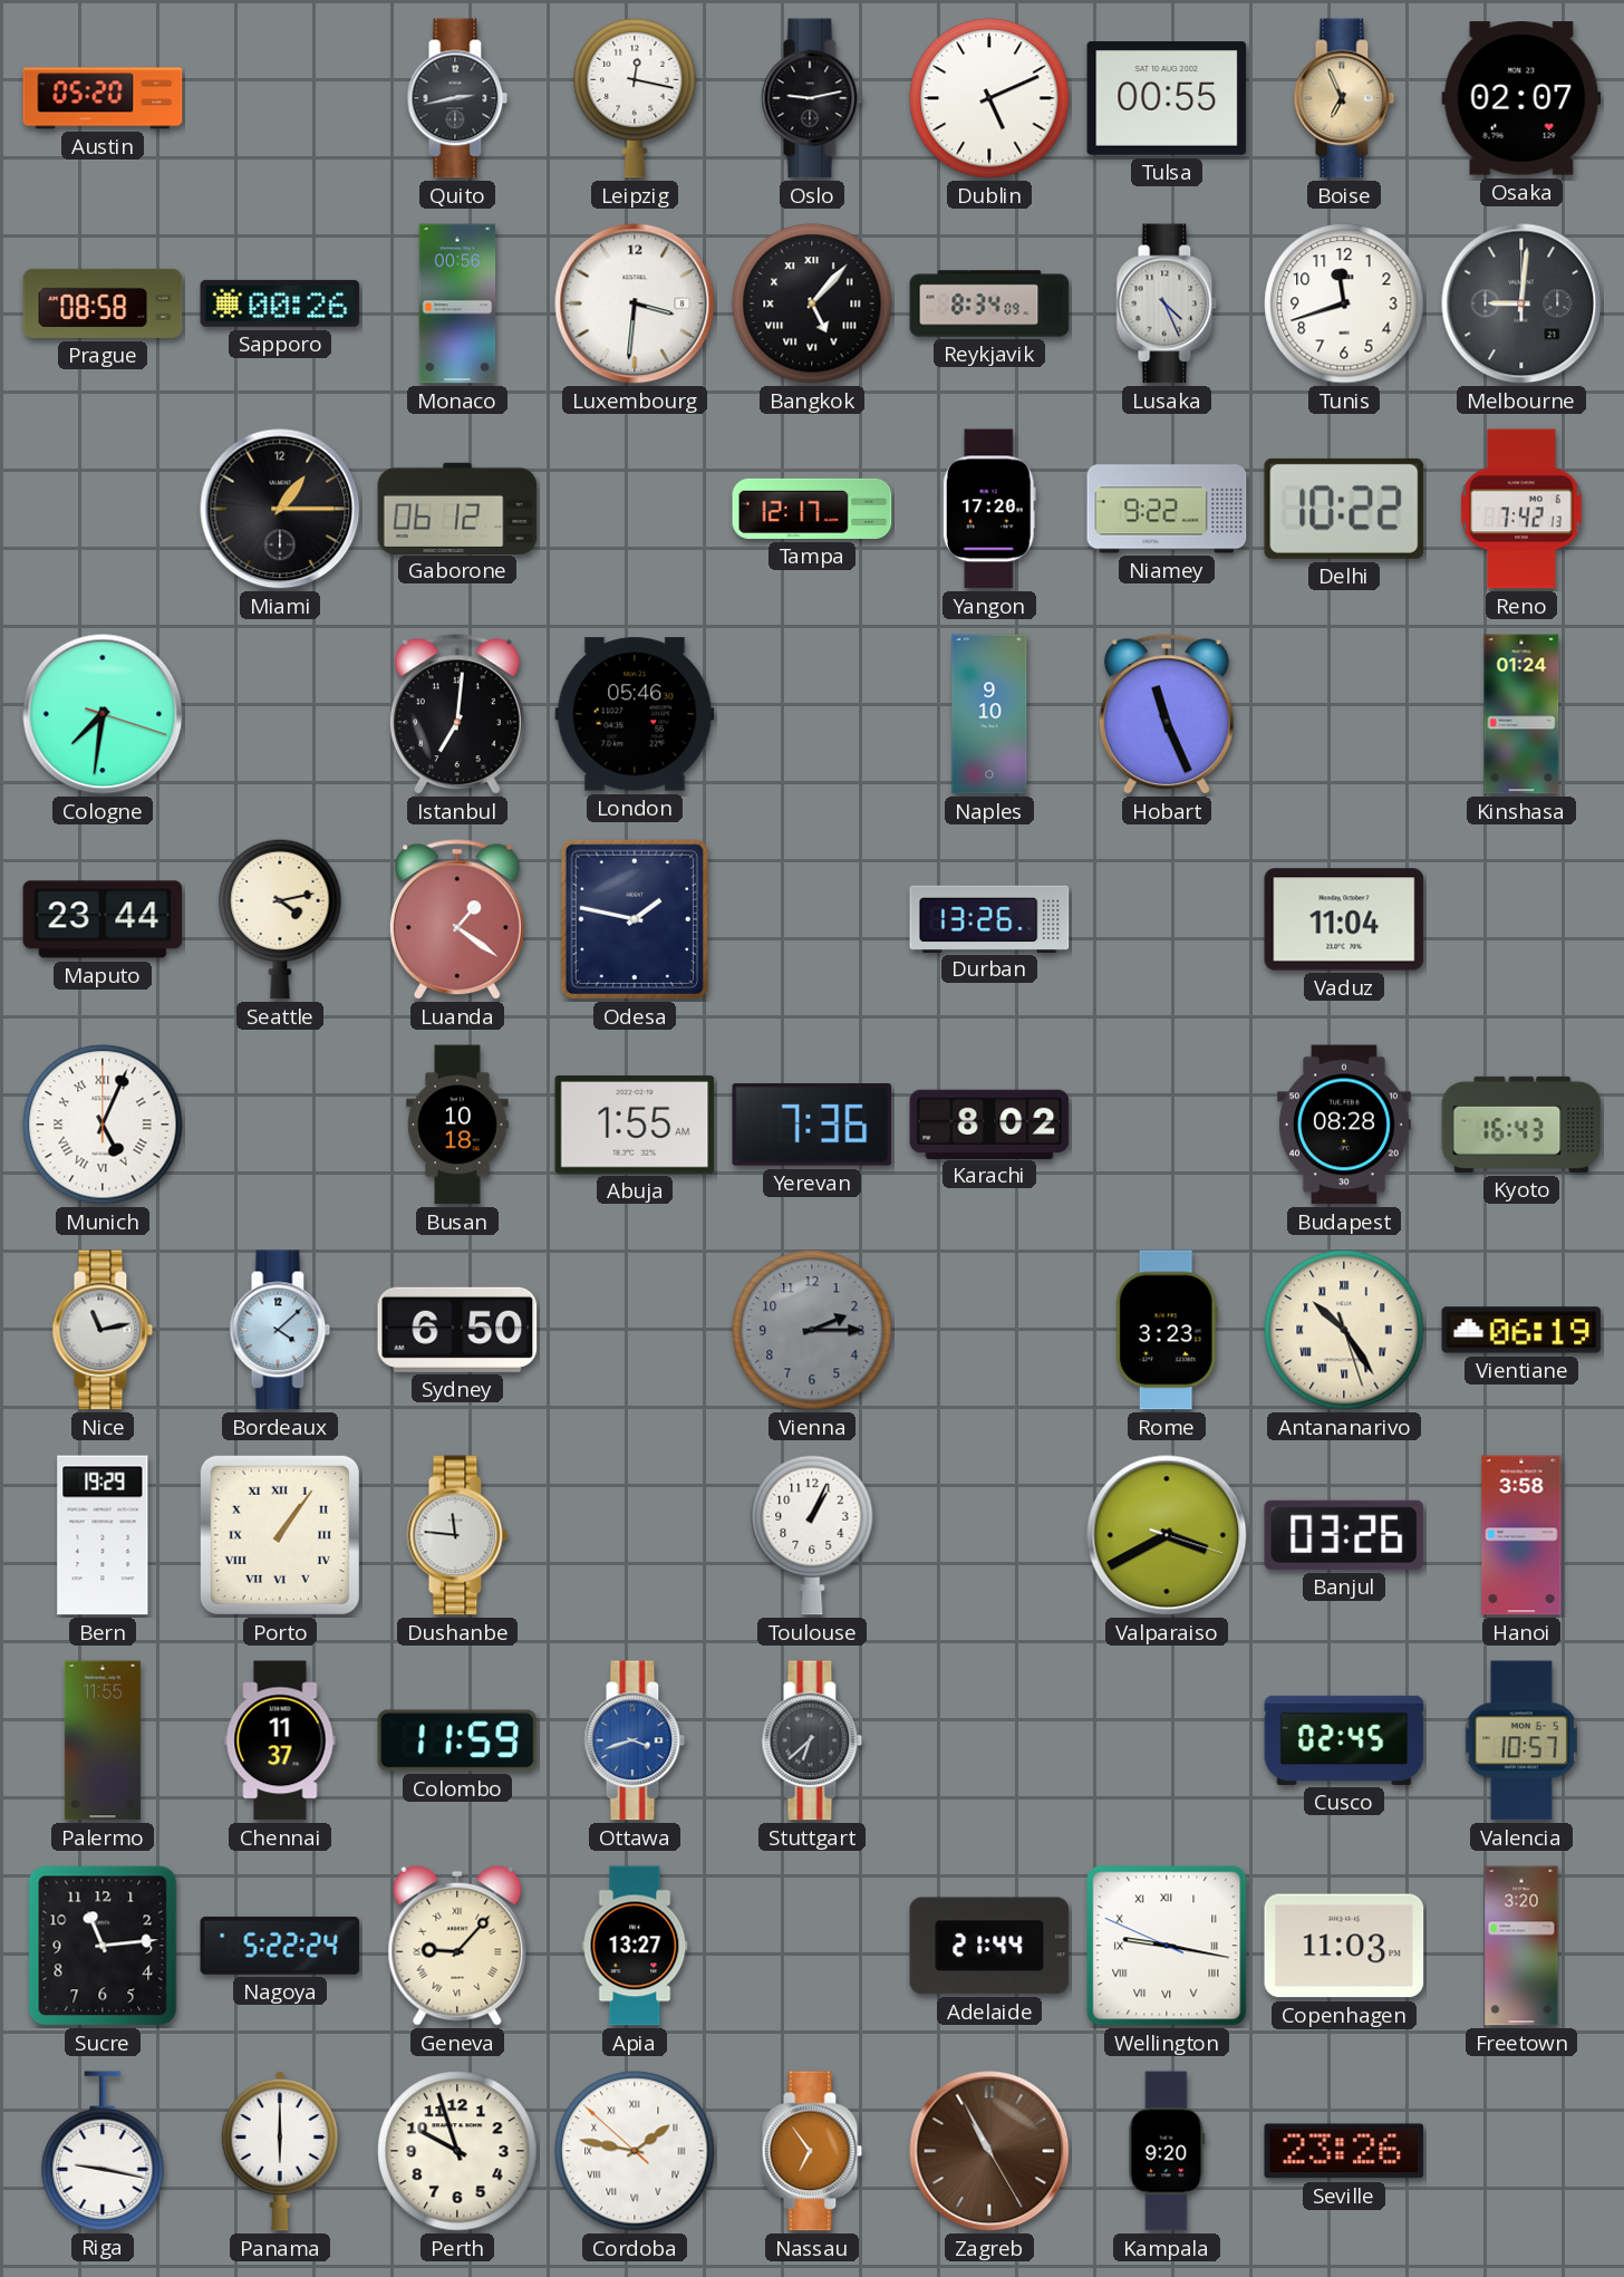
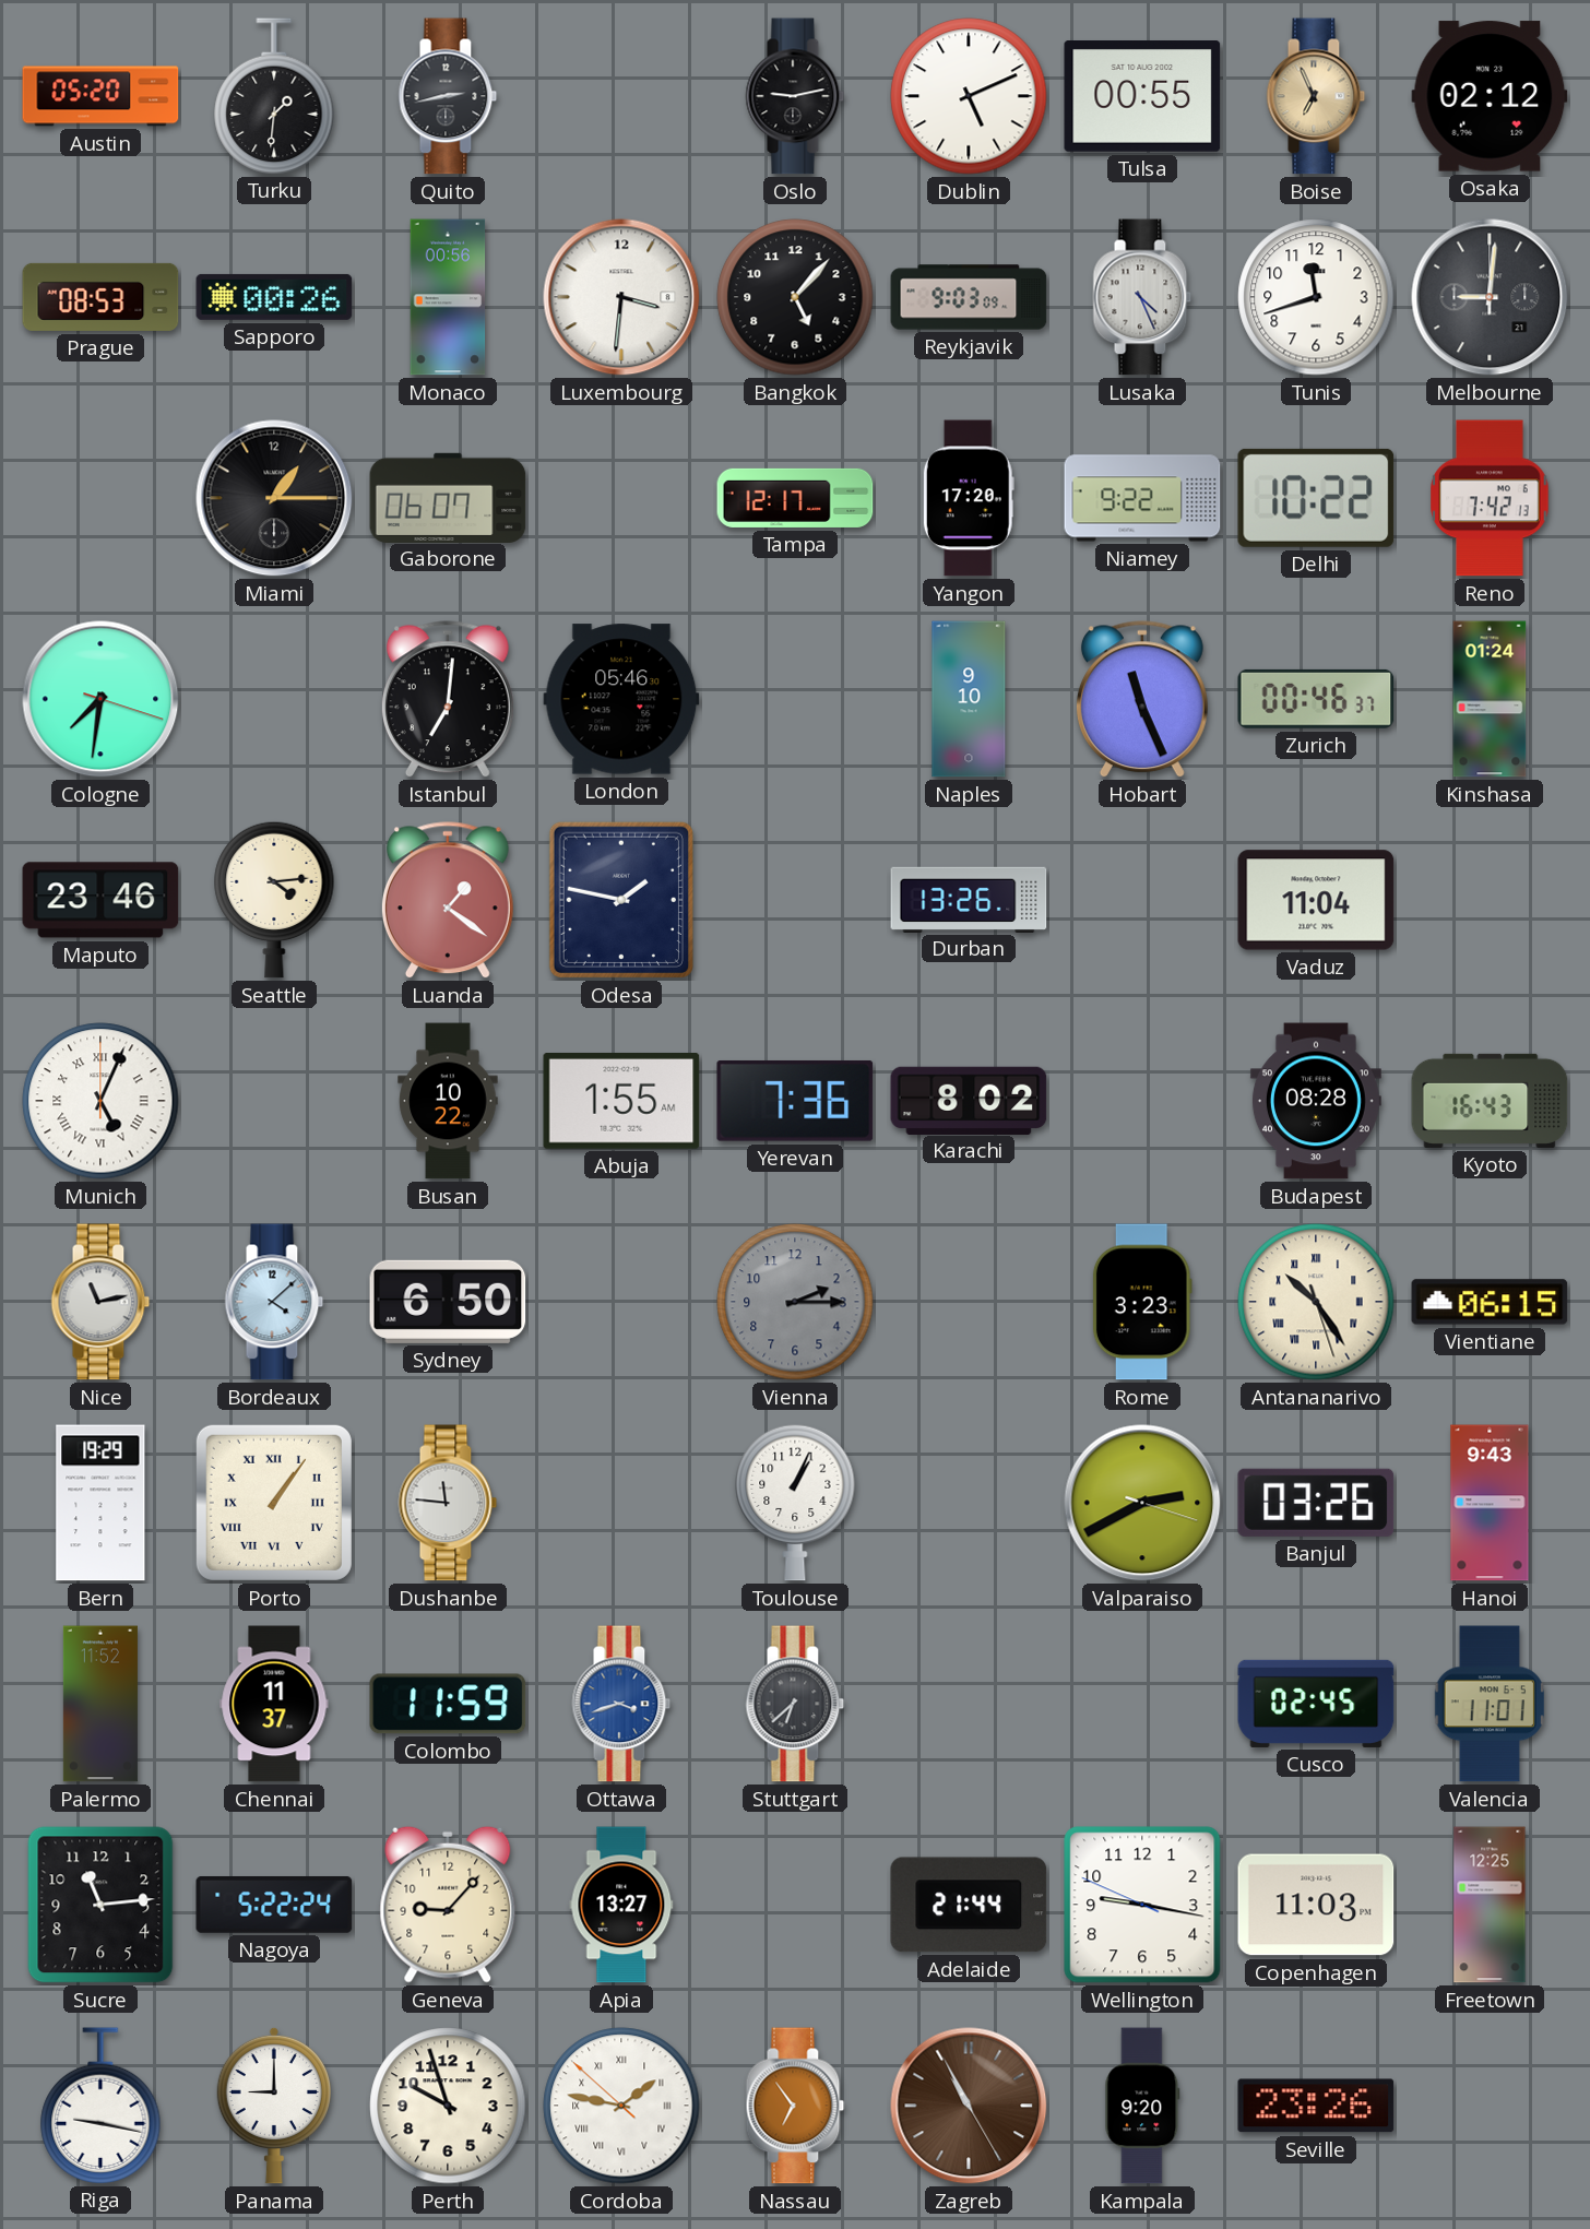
Turku: none -> 1:31 (274, 96)
Leipzig: 12:17 -> none (635, 98)
Osaka: 02:07 -> 02:12 (1490, 96)
Prague: 08:58 -> 08:53 (100, 297)
Bangkok numerals: Roman -> Arabic (795, 297)
Reykjavik: 8:34 -> 9:03 (969, 297)
Gaborone: 06:12 -> 06:07 (448, 497)
Zurich: none -> 00:46 (1316, 699)
Maputo: 23:44 -> 23:46 (100, 900)
Seattle: 4:13 -> 4:14 (274, 900)
Busan: 10:18 -> 10:22 (448, 1101)
Vientiane: 06:19 -> 06:15 (1490, 1302)
Valparaiso: 3:40 -> 2:40 (1142, 1503)
Hanoi: 3:58 -> 9:43 (1490, 1503)
Palermo: 11:55 -> 11:52 (100, 1704)
Valencia: 10:57 -> 11:01 (1490, 1704)
Geneva numerals: Roman -> Arabic (448, 1905)
Wellington numerals: Roman -> Arabic (1142, 1905)
Freetown: 3:20 -> 12:25 (1490, 1905)
Panama: 6:00 -> 9:00 (274, 2106)
